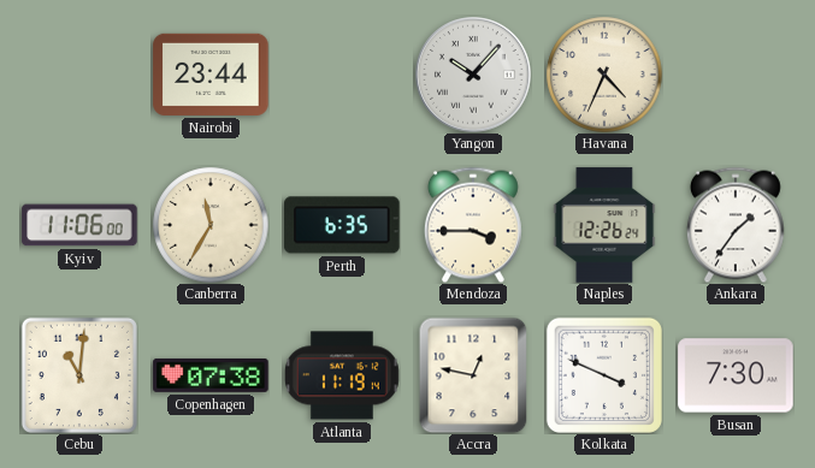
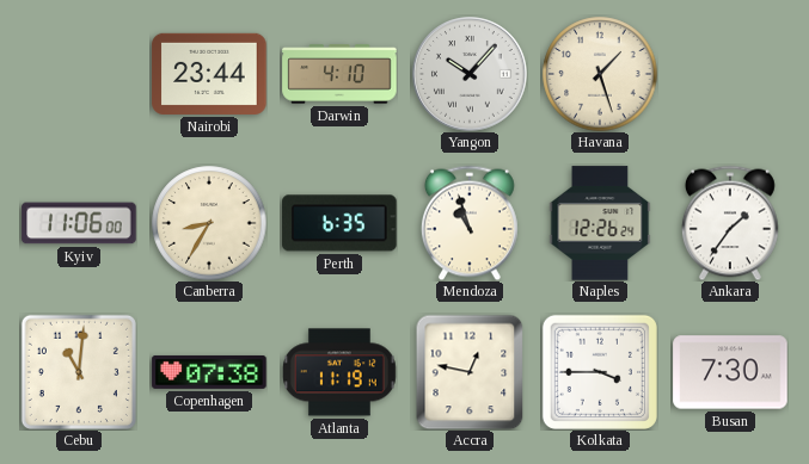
Darwin: none -> 4:10 (339, 74)
Havana: 4:34 -> 1:27 (600, 74)
Canberra: 11:35 -> 8:35 (209, 223)
Mendoza: 3:45 -> 10:57 (470, 223)
Kolkata: 3:49 -> 3:45 (600, 372)
